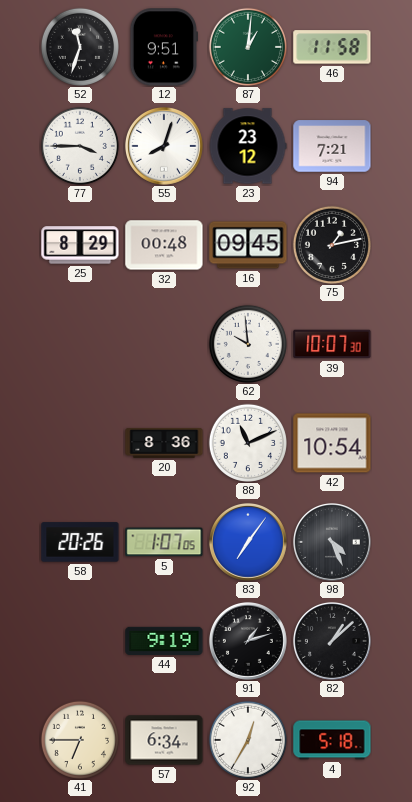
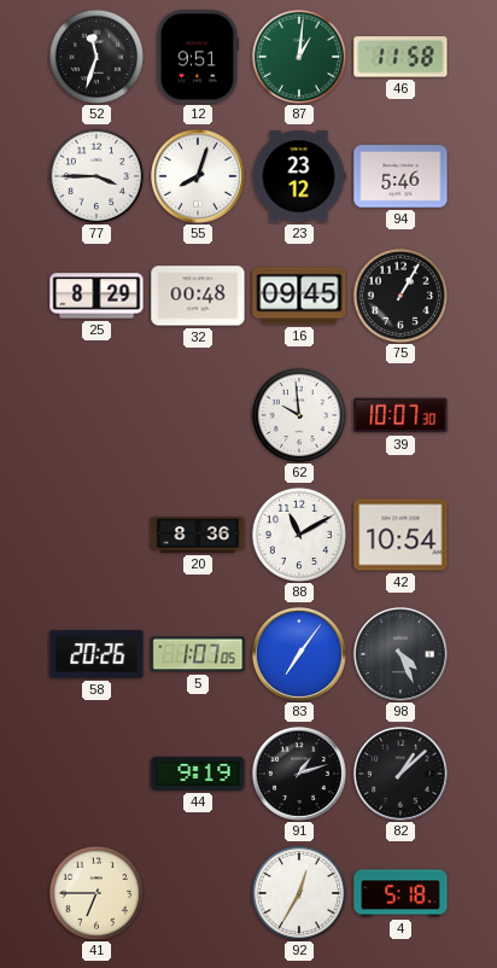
94: 7:21 -> 5:46 (400, 176)
75: 1:13 -> 1:05 (400, 296)
88: 11:11 -> 11:10 (299, 535)
57: 6:34 -> none (164, 740)
